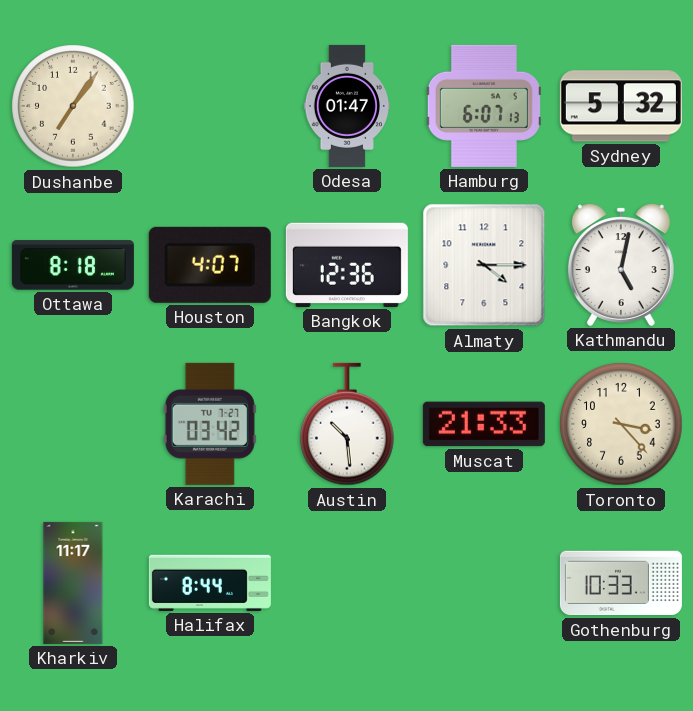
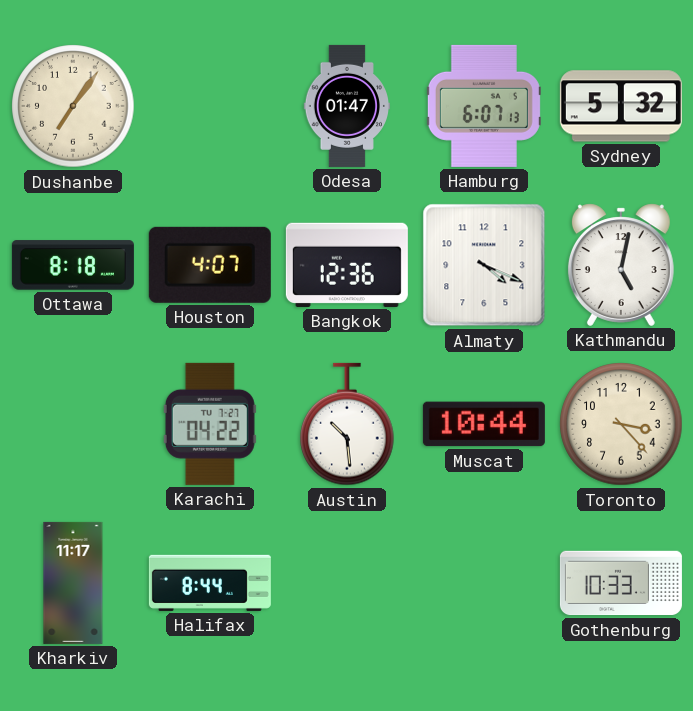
Almaty: 4:15 -> 4:19 (484, 265)
Karachi: 03:42 -> 04:22 (210, 424)
Muscat: 21:33 -> 10:44 (484, 424)
